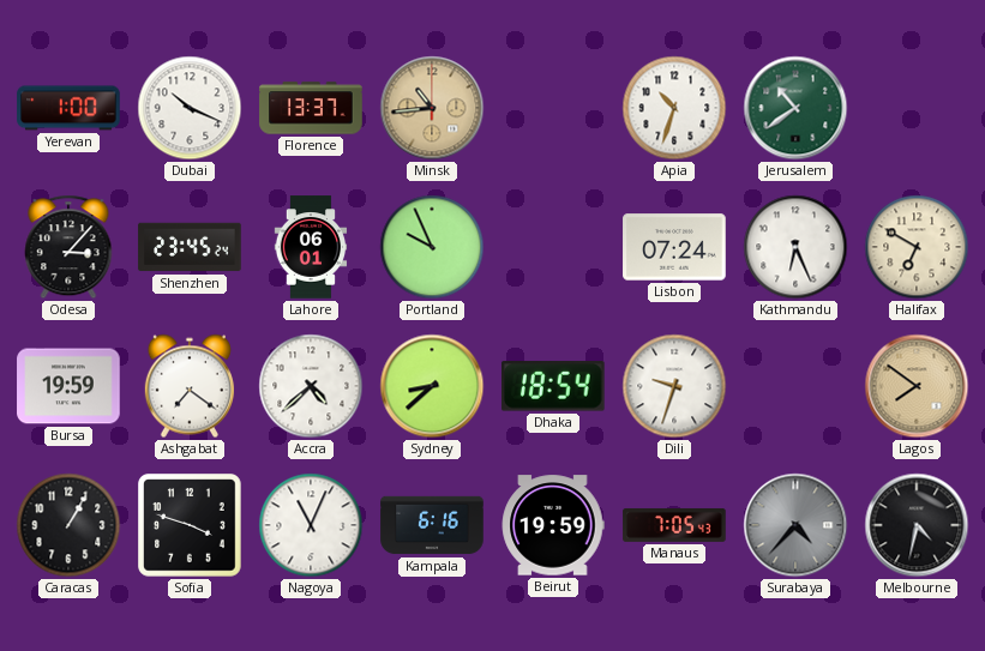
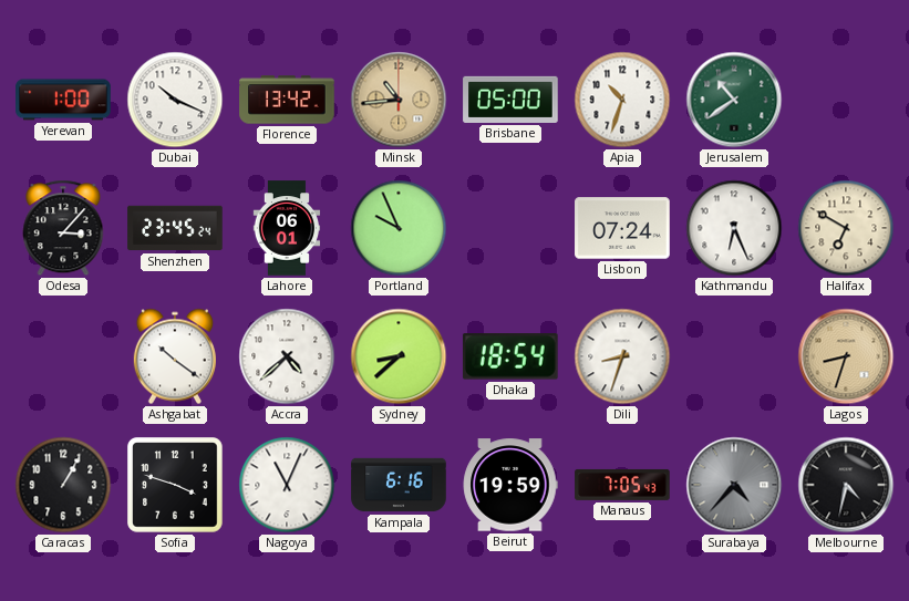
Florence: 13:37 -> 13:42 (287, 100)
Brisbane: none -> 05:00 (510, 100)
Bursa: 19:59 -> none (68, 386)
Ashgabat: 7:21 -> 10:21 (175, 356)
Dili: 9:33 -> 8:33 (622, 356)
Lagos: 7:51 -> 8:33 (846, 356)
